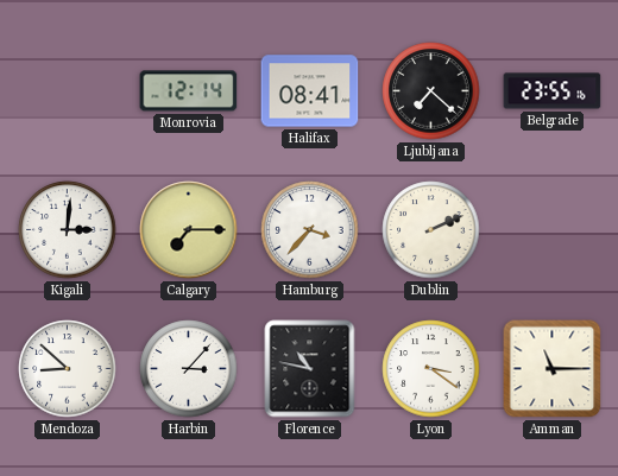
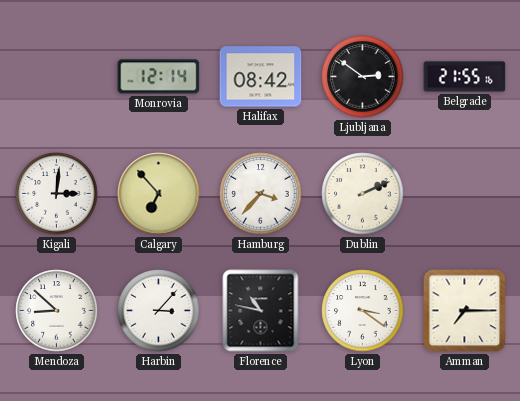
Halifax: 08:41 -> 08:42 (261, 77)
Ljubljana: 7:22 -> 2:51 (363, 77)
Belgrade: 23:55 -> 21:55 (465, 77)
Calgary: 7:15 -> 6:53 (159, 194)
Amman: 11:15 -> 7:15 (465, 311)
